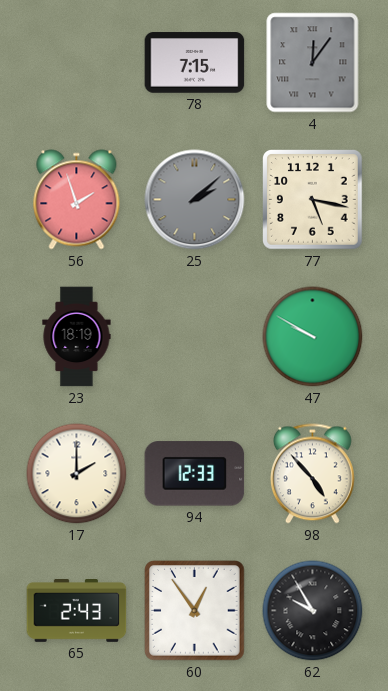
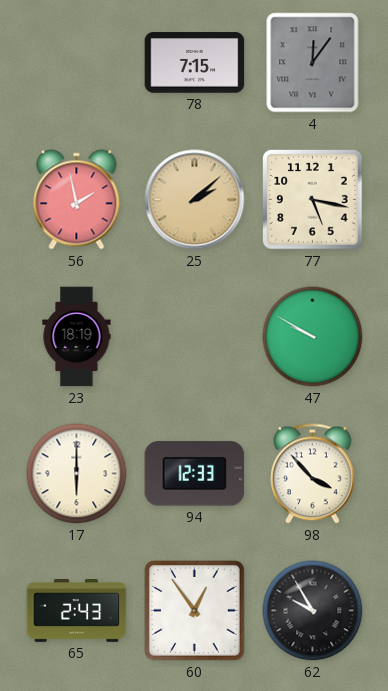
56: 1:57 -> 1:58 (77, 200)
25 dial: grey -> champagne (195, 200)
17: 2:00 -> 6:00 (77, 474)
98: 4:53 -> 3:53 (313, 474)
